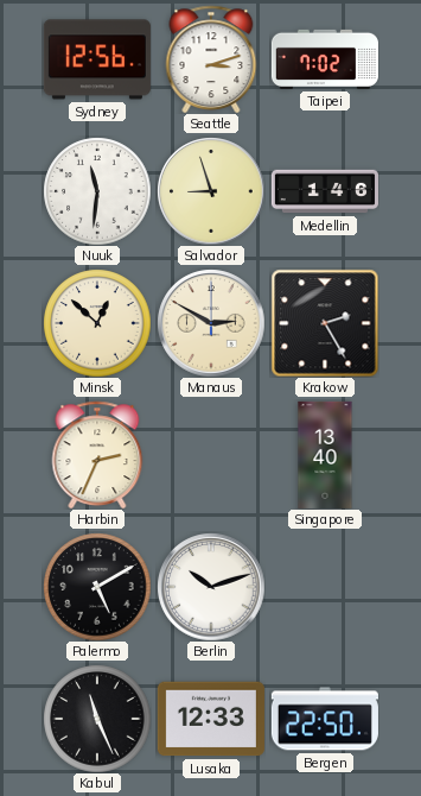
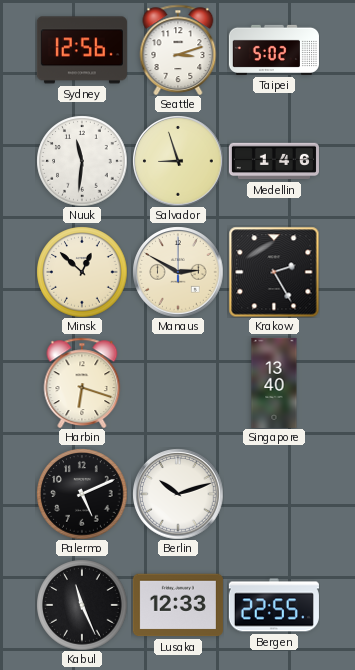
Taipei: 7:02 -> 5:02 (274, 50)
Harbin: 2:34 -> 6:18 (82, 383)
Palermo: 5:10 -> 5:11 (82, 494)
Bergen: 22:50 -> 22:55 (274, 605)
